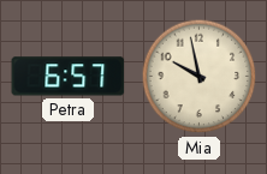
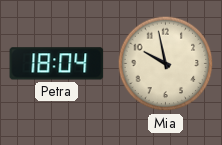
Petra: 6:57 -> 18:04 (57, 64)
